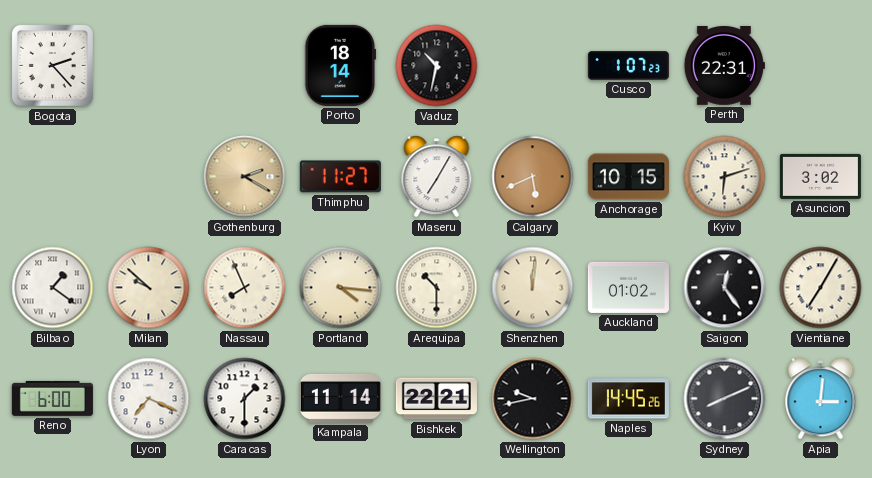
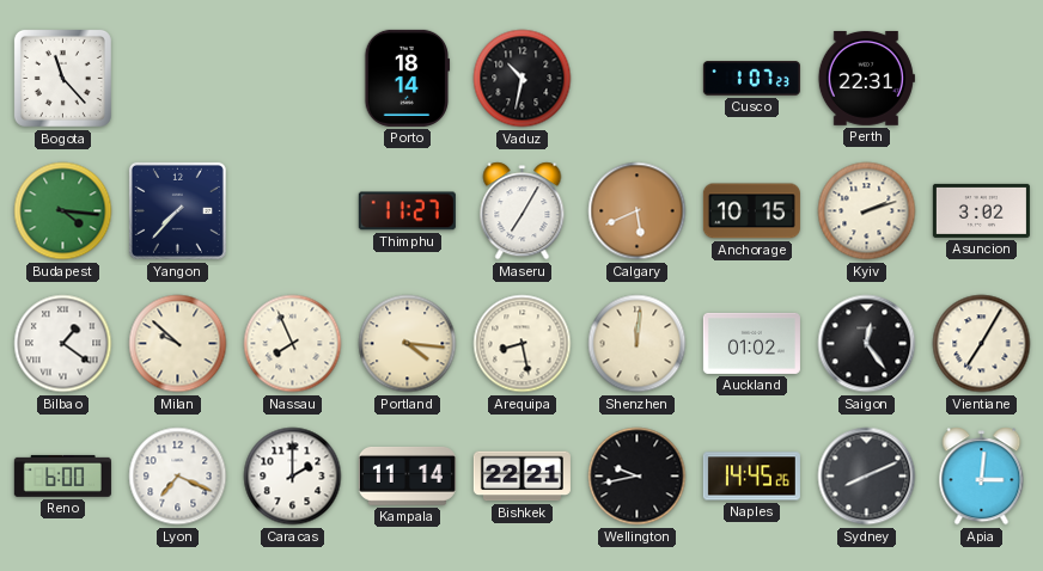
Bogota: 2:23 -> 11:23 (62, 78)
Budapest: none -> 4:16 (63, 211)
Yangon: none -> 7:37 (177, 210)
Gothenburg: 2:20 -> none (245, 177)
Kyiv: 6:12 -> 2:12 (867, 211)
Arequipa: 10:30 -> 8:28 (523, 344)
Caracas: 1:30 -> 2:00 (293, 477)
